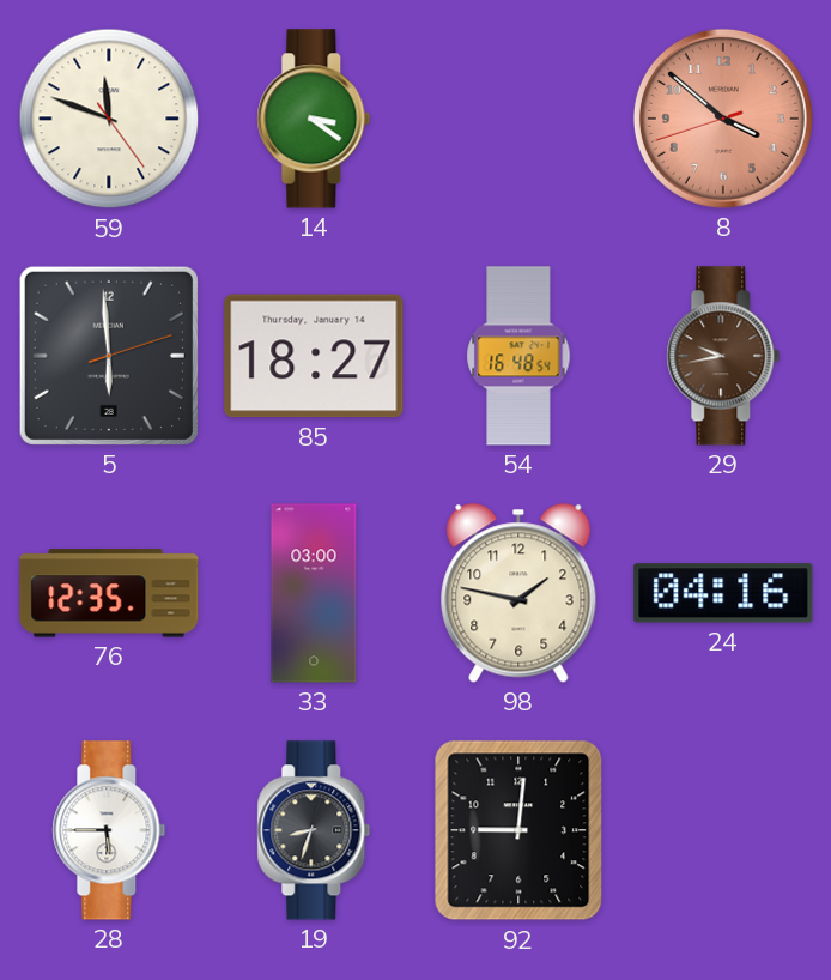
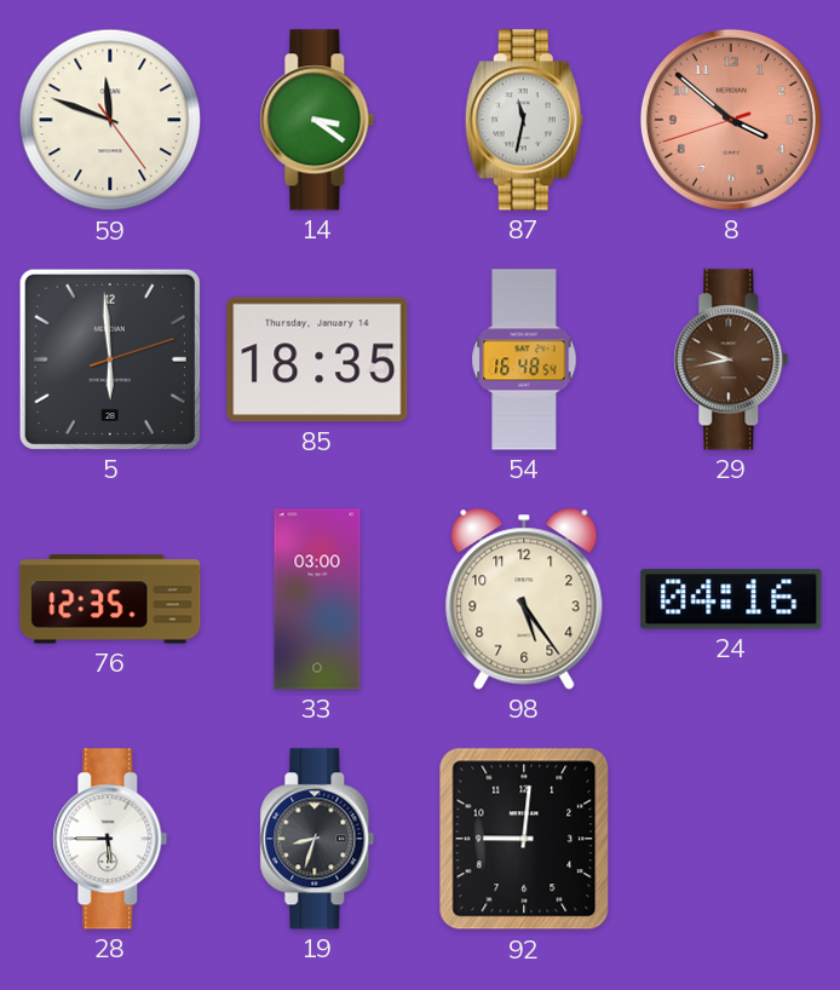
87: none -> 11:32 (524, 120)
85: 18:27 -> 18:35 (317, 359)
98: 1:47 -> 5:24 (524, 599)
